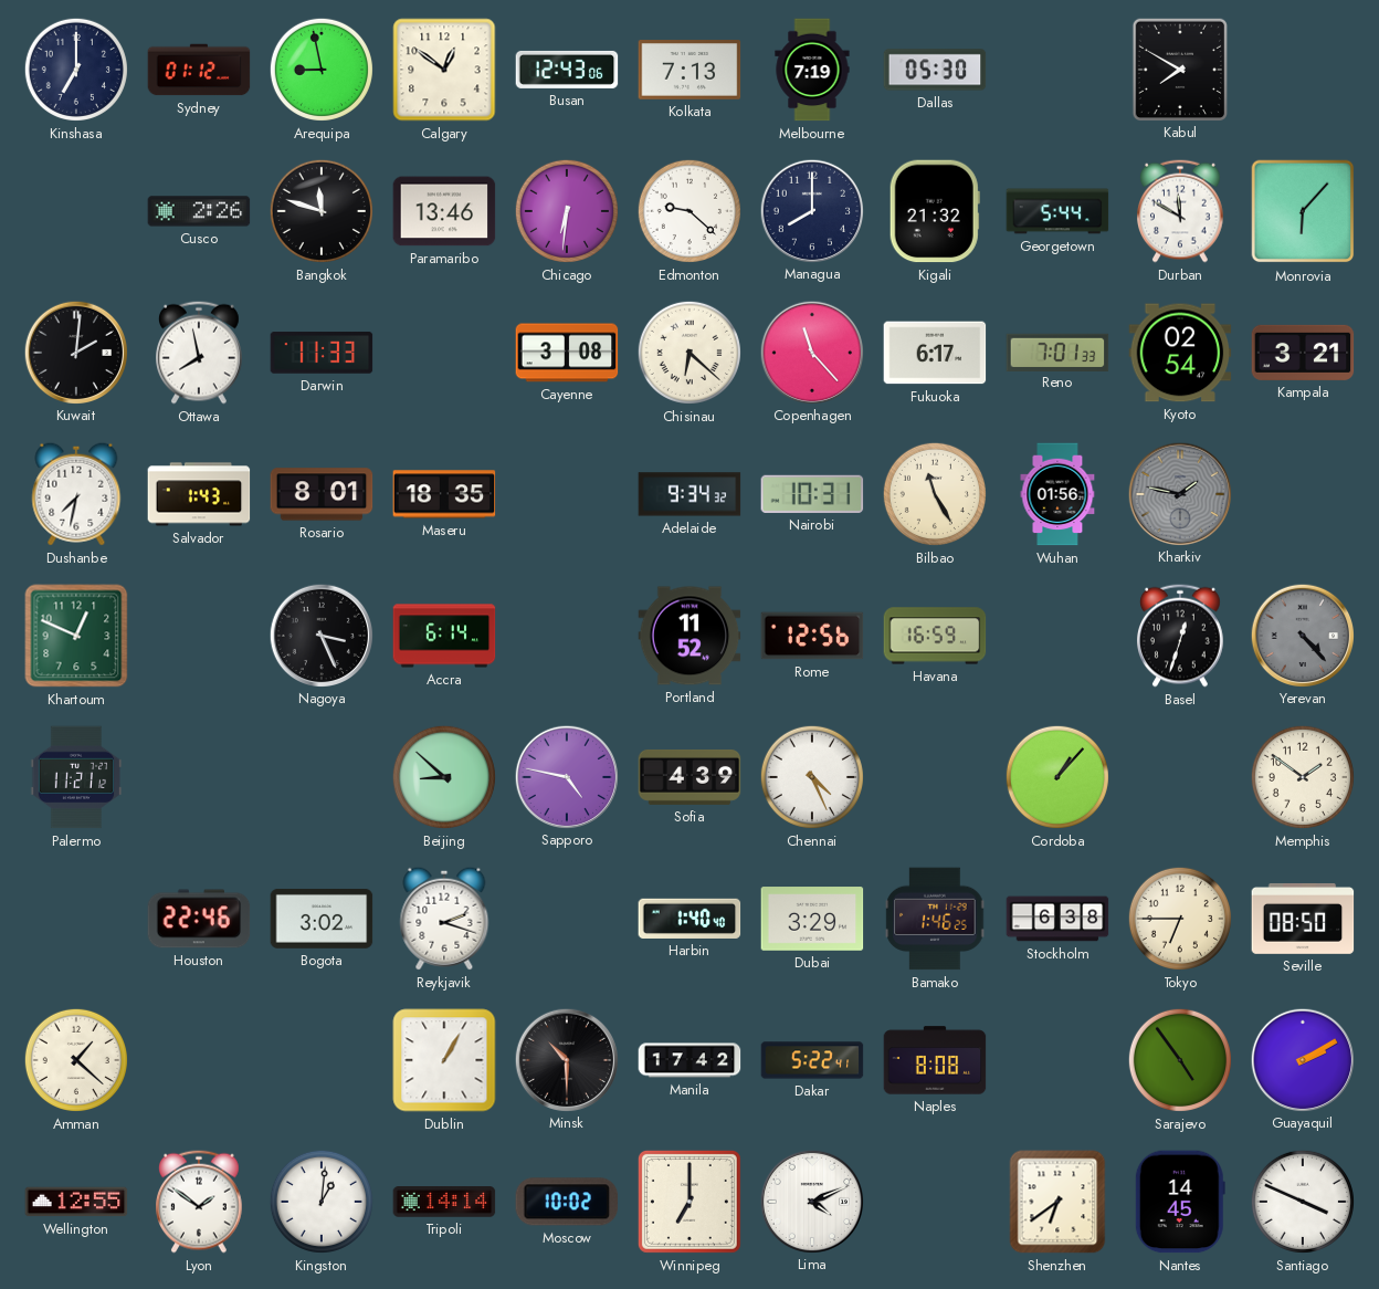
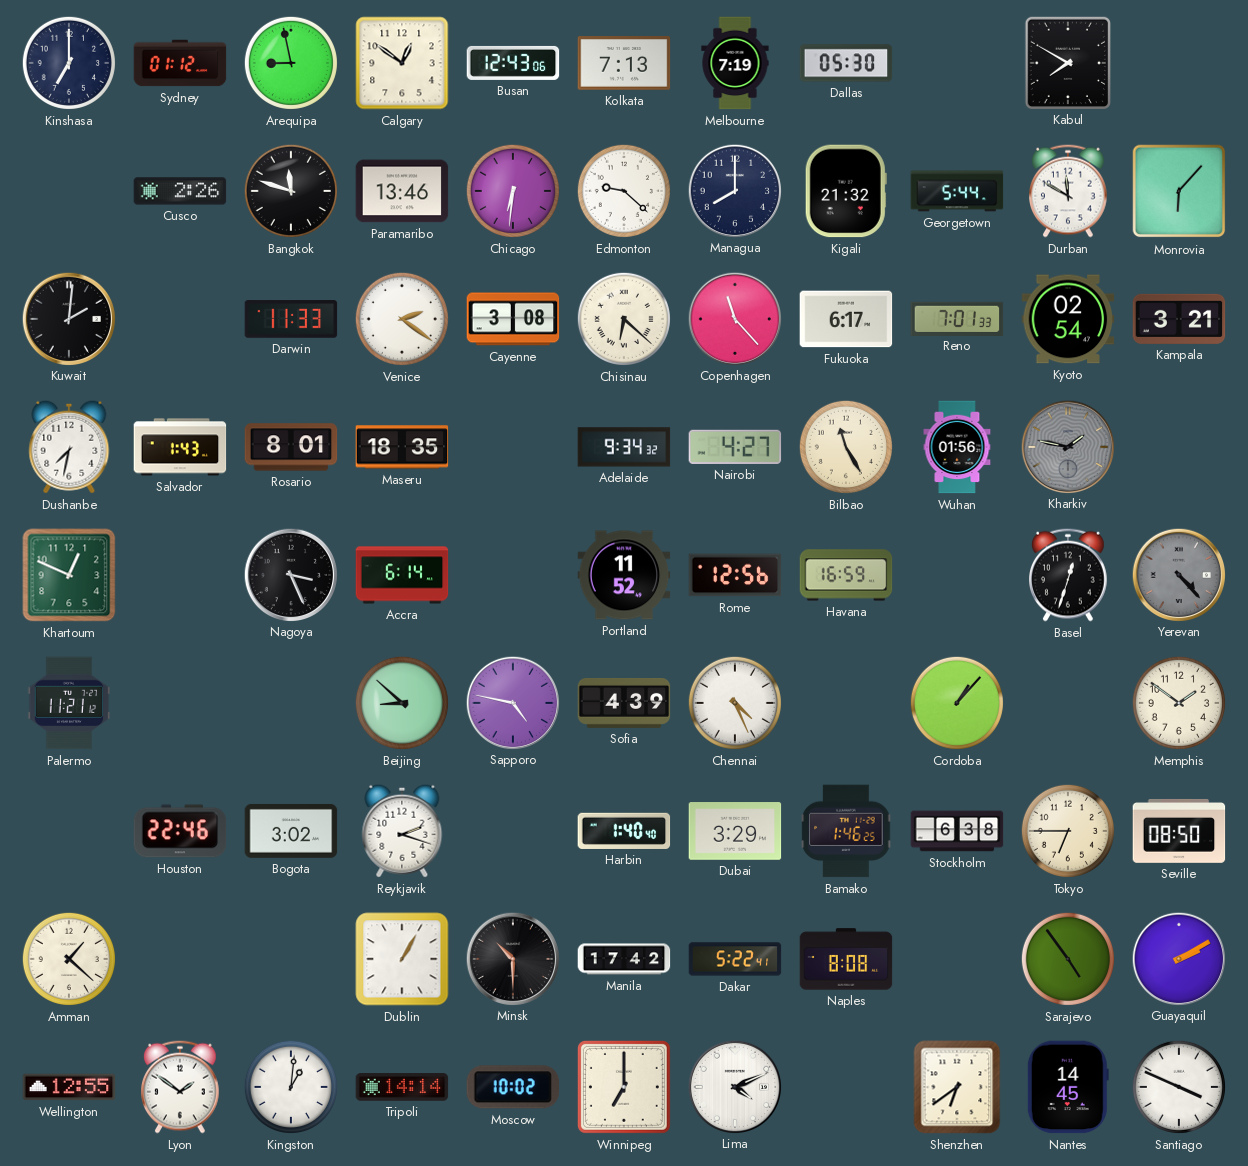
Ottawa: 7:58 -> none (200, 353)
Venice: none -> 2:21 (402, 319)
Nairobi: 10:31 -> 4:27 (735, 447)
